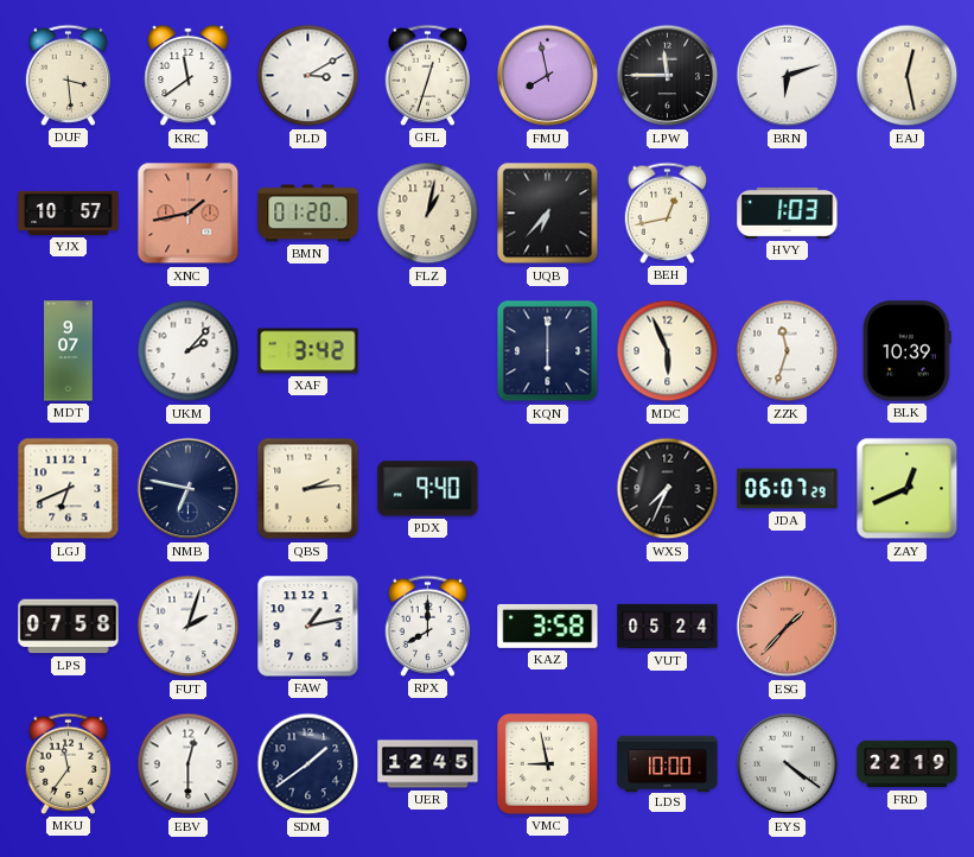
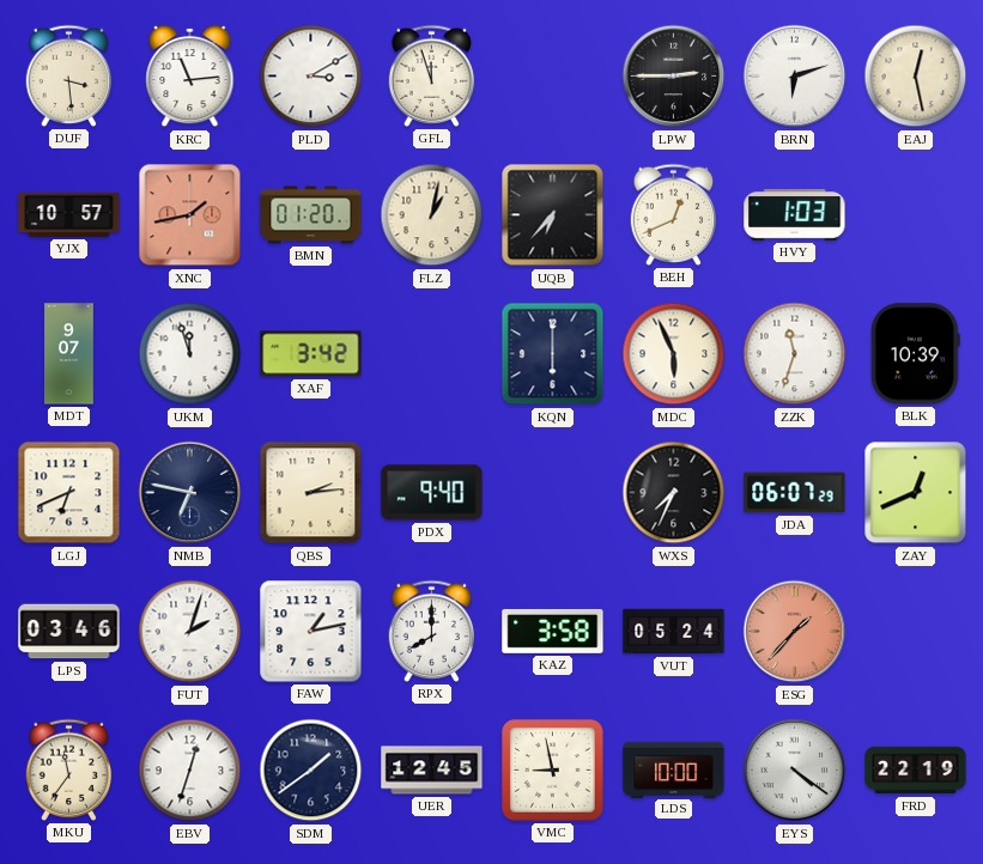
KRC: 11:39 -> 11:14 (190, 77)
GFL: 12:33 -> 11:57 (432, 75)
FMU: 7:58 -> none (548, 76)
LPW: 11:45 -> 2:45 (674, 77)
BEH: 12:43 -> 12:41 (674, 214)
UKM: 2:07 -> 11:57 (190, 354)
LPS: 07:58 -> 03:46 (69, 632)
EBV: 12:30 -> 12:33 (190, 771)
